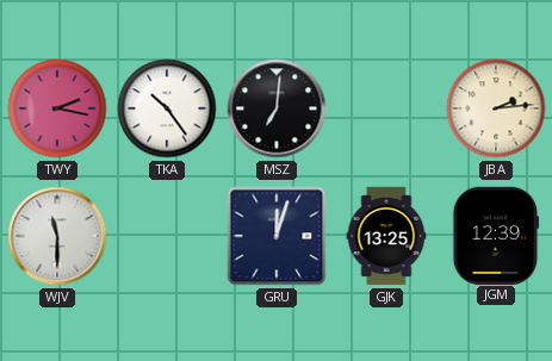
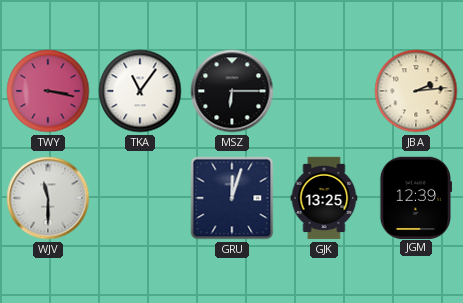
TWY: 2:17 -> 3:17 (48, 91)
TKA: 10:24 -> 11:06 (140, 91)
MSZ: 7:01 -> 6:15 (232, 91)
